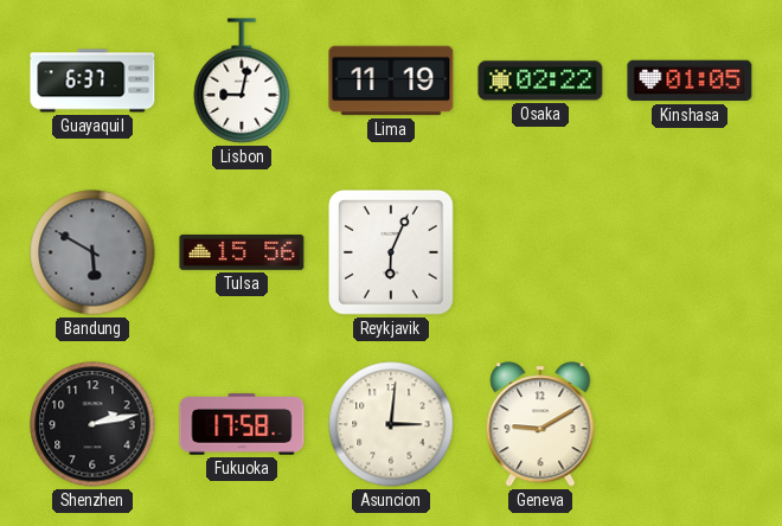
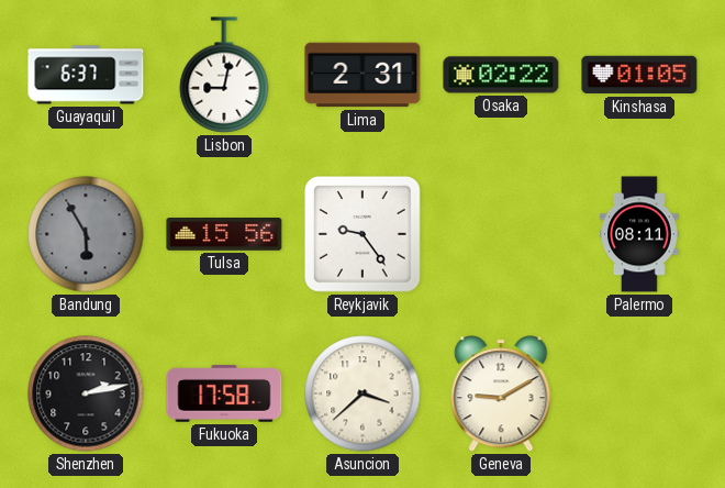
Lima: 11:19 -> 2:31 (362, 75)
Bandung: 5:50 -> 5:55 (86, 234)
Reykjavik: 6:04 -> 9:24 (362, 234)
Palermo: none -> 08:11 (639, 234)
Asuncion: 3:01 -> 3:38 (362, 393)
